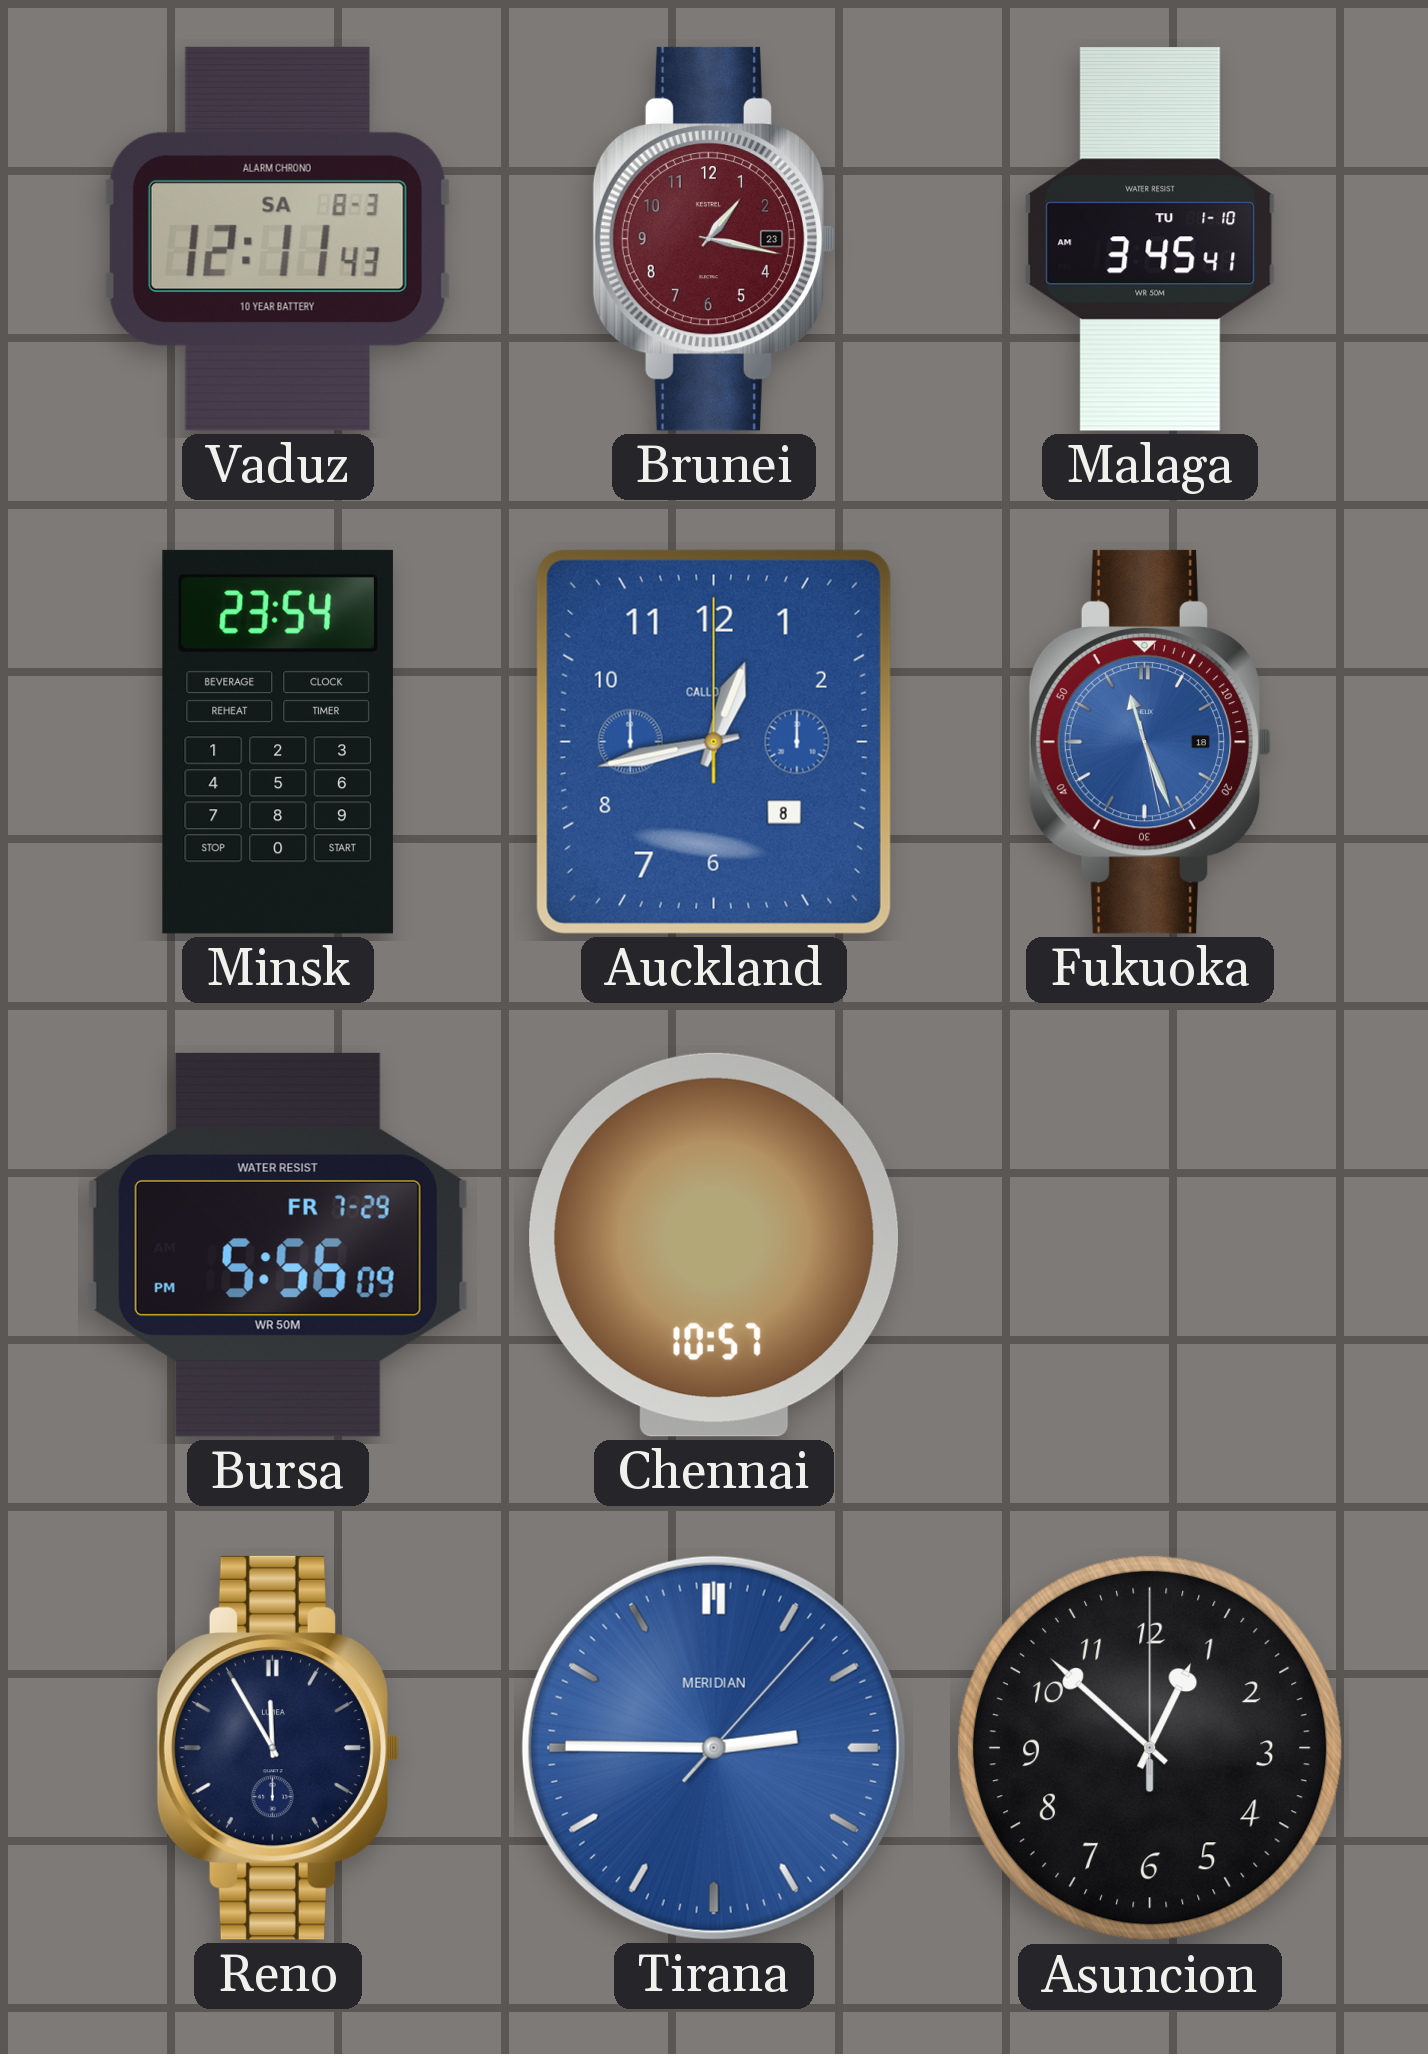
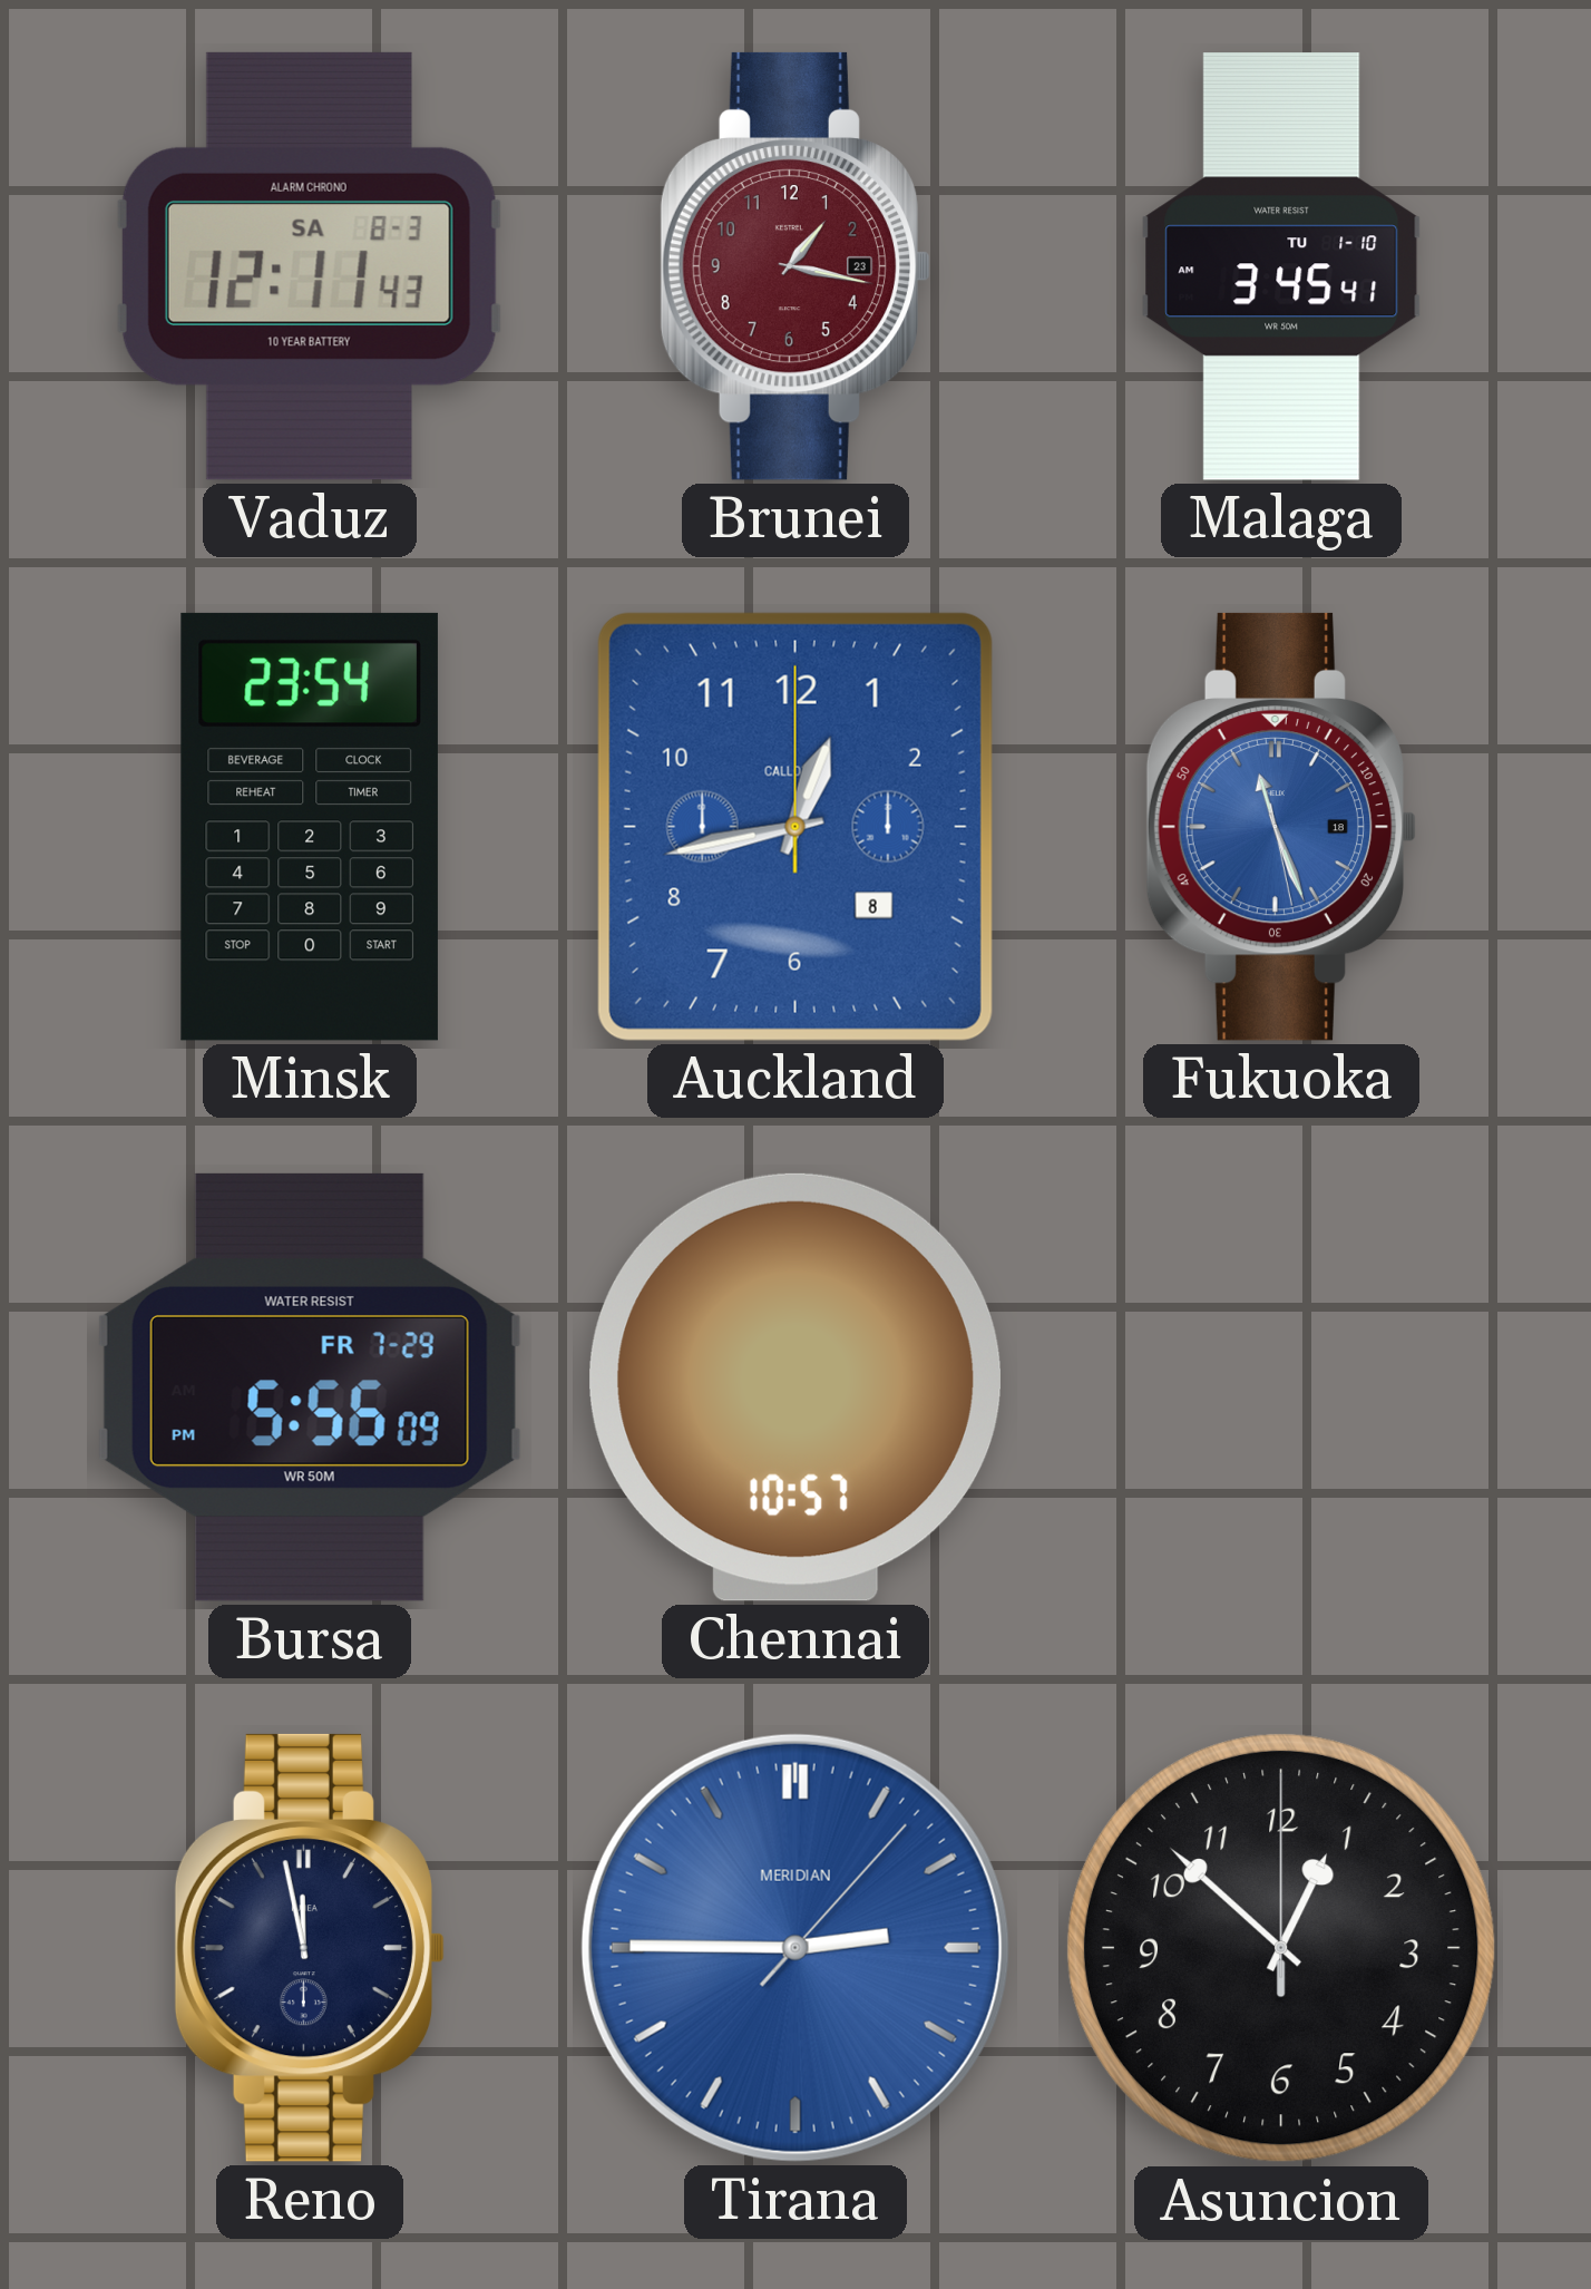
Reno: 11:55 -> 11:58 (310, 1948)
